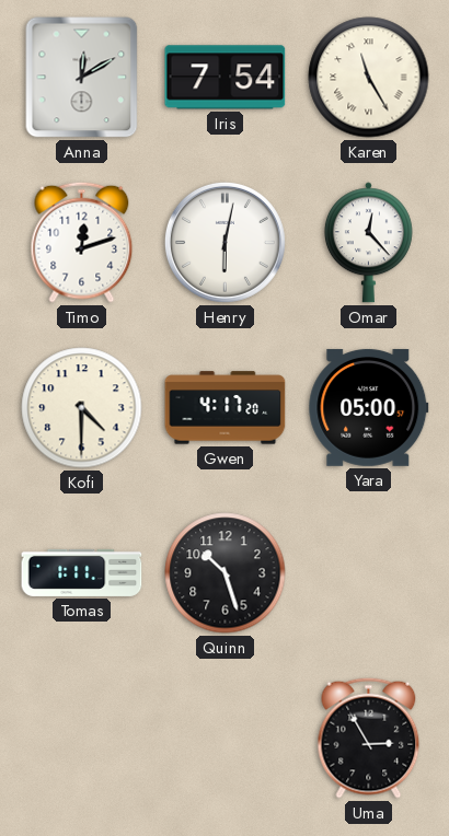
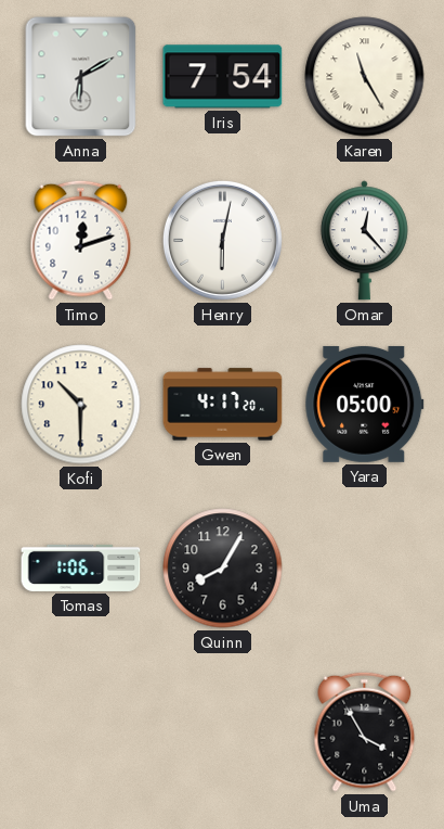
Anna: 12:10 -> 6:10 (81, 77)
Kofi: 4:30 -> 10:30 (81, 405)
Tomas: 1:11 -> 1:06 (81, 567)
Quinn: 10:27 -> 8:05 (223, 569)
Uma: 2:55 -> 3:55 (365, 731)
